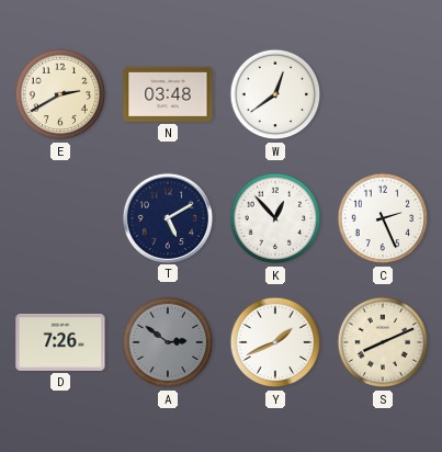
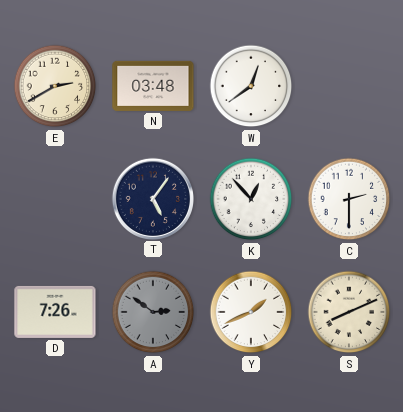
T: 5:10 -> 5:06 (152, 198)
C: 2:26 -> 2:30 (349, 199)
